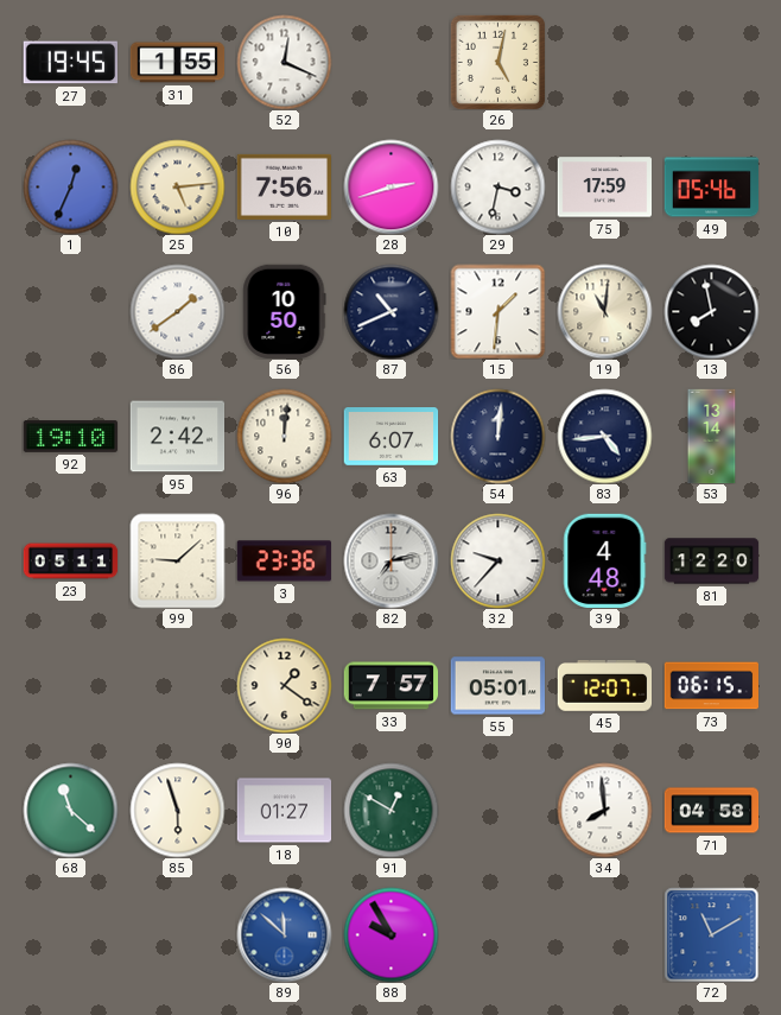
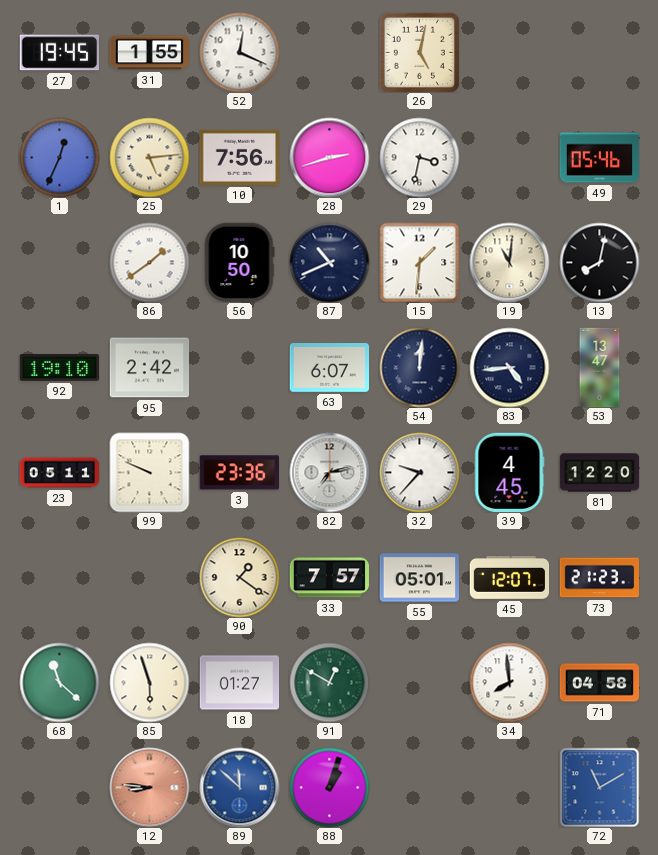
75: 17:59 -> none (604, 188)
13: 7:58 -> 8:02 (599, 262)
96: 12:01 -> none (284, 436)
53: 13:14 -> 13:47 (600, 367)
99: 9:08 -> 9:49 (149, 472)
39: 4:48 -> 4:45 (510, 472)
73: 06:15 -> 21:23 (599, 578)
12: none -> 8:46 (149, 787)
88: 9:55 -> 1:03 (329, 787)
